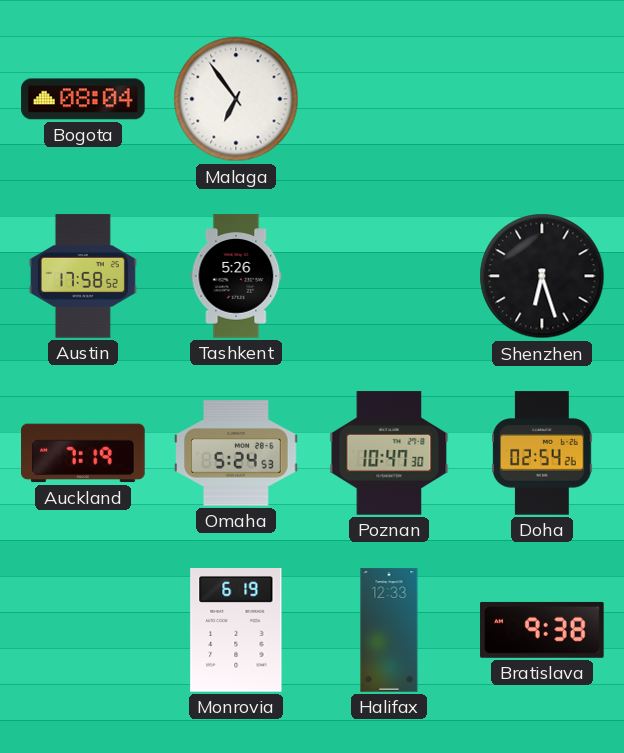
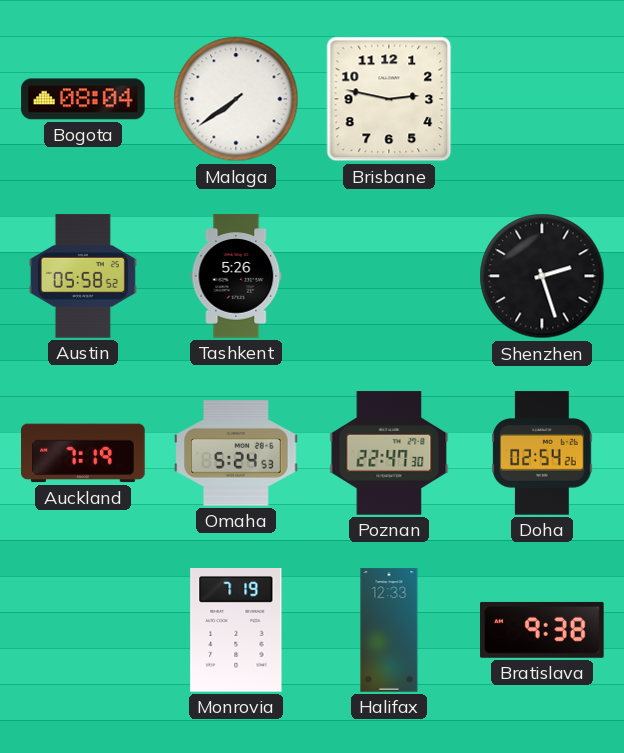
Malaga: 6:54 -> 7:39 (236, 99)
Brisbane: none -> 2:47 (389, 99)
Austin: 17:58 -> 05:58 (83, 276)
Shenzhen: 6:27 -> 2:27 (542, 276)
Poznan: 10:47 -> 22:47 (389, 453)
Monrovia: 6:19 -> 7:19 (236, 631)
